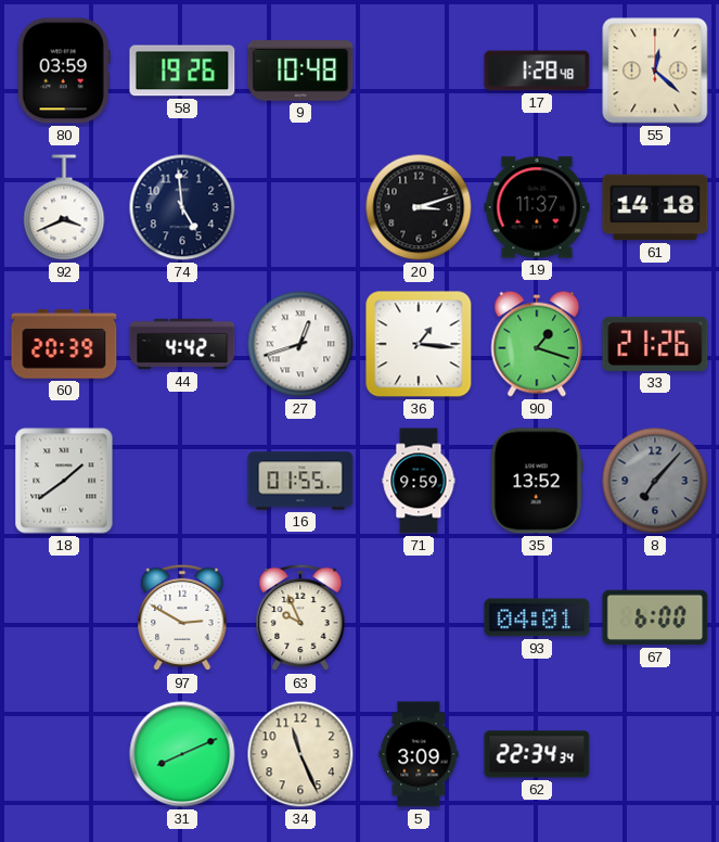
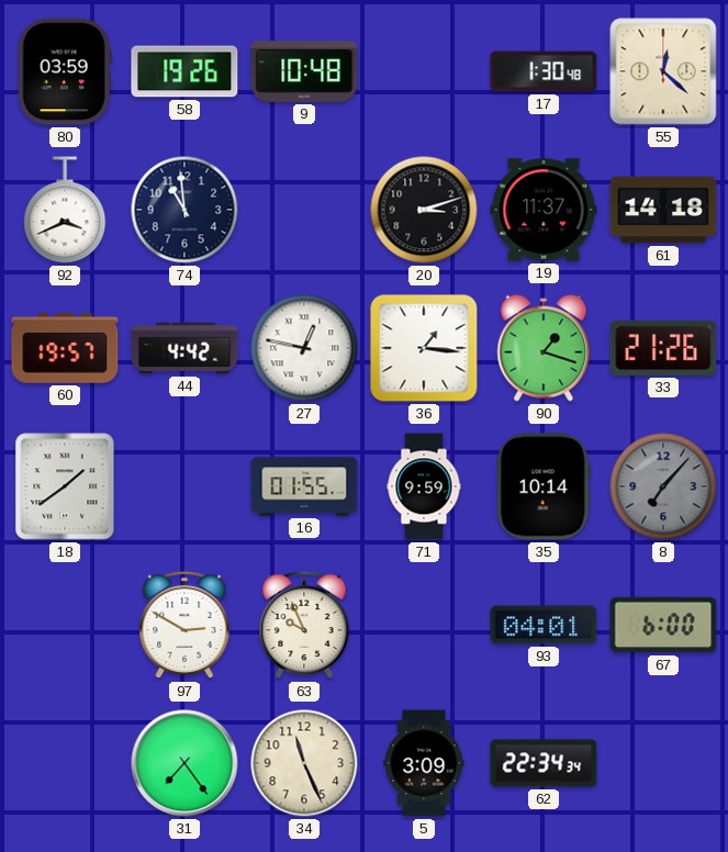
17: 1:28 -> 1:30 (544, 71)
74: 4:59 -> 10:59 (184, 210)
60: 20:39 -> 19:57 (65, 348)
27: 12:42 -> 12:47 (304, 348)
35: 13:52 -> 10:14 (544, 486)
31: 8:11 -> 7:24 (184, 763)
